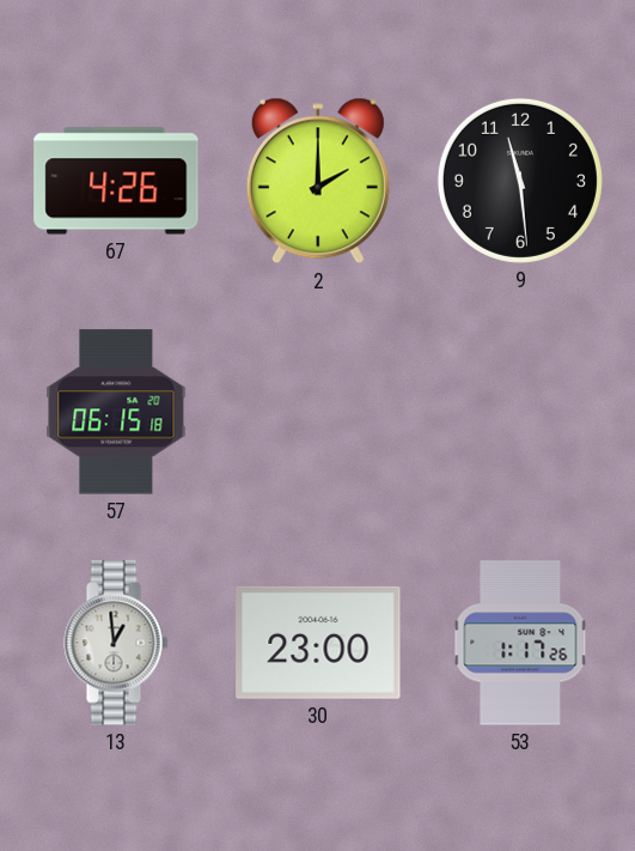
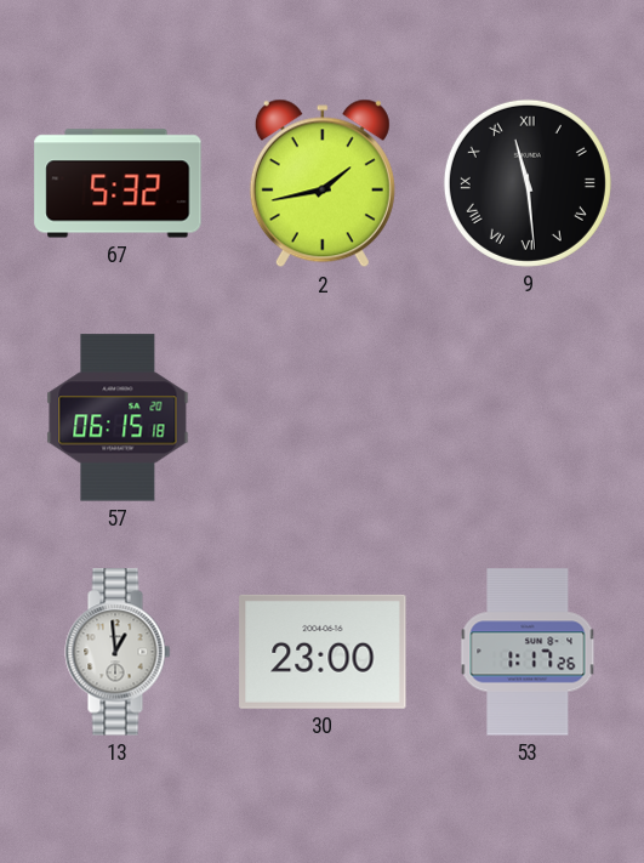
67: 4:26 -> 5:32 (118, 183)
2: 2:00 -> 1:43 (323, 183)
9 numerals: Arabic -> Roman (528, 183)
